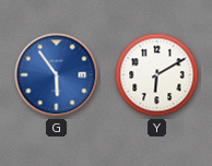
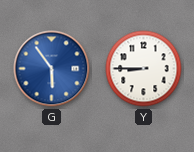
Y: 6:10 -> 8:45 (144, 69)
